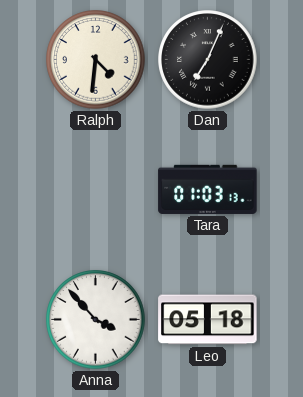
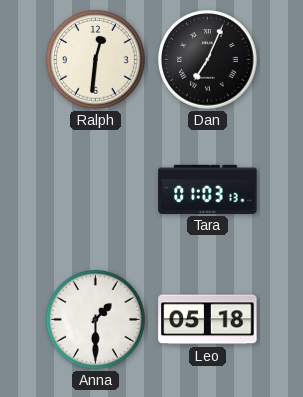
Ralph: 4:31 -> 12:31 (96, 60)
Anna: 3:53 -> 1:30 (96, 320)
